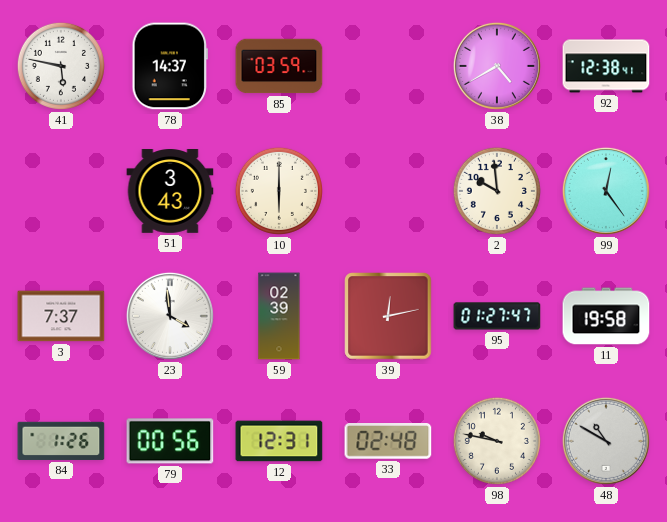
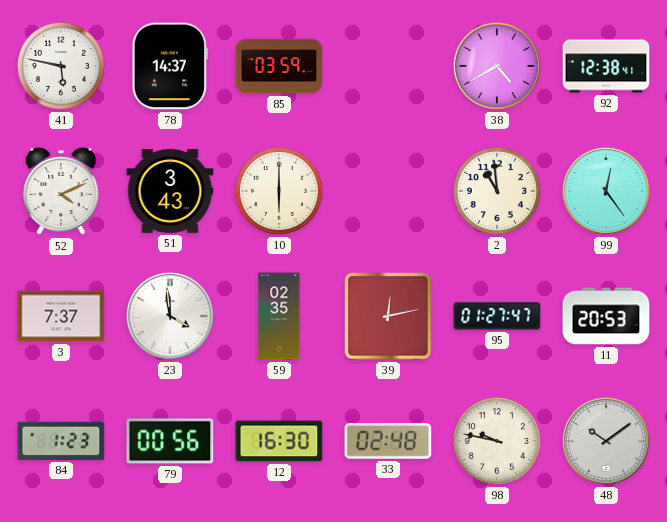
52: none -> 4:11 (61, 191)
2: 9:59 -> 10:59 (497, 191)
59: 02:39 -> 02:35 (279, 316)
11: 19:58 -> 20:53 (606, 316)
84: 1:26 -> 1:23 (61, 441)
12: 12:31 -> 16:30 (279, 441)
48: 10:50 -> 10:09 (606, 441)
